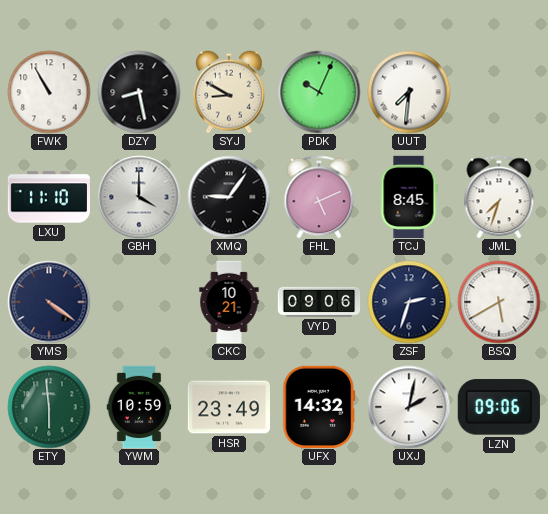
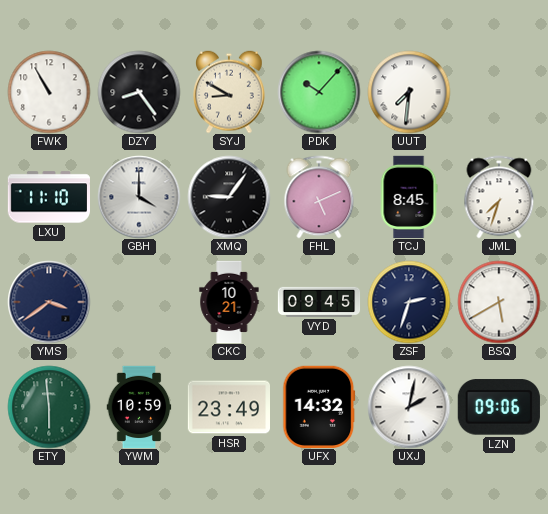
DZY: 8:28 -> 8:24 (139, 92)
PDK: 10:04 -> 10:07 (319, 92)
YMS: 4:21 -> 3:39 (49, 302)
VYD: 09:06 -> 09:45 (319, 302)
